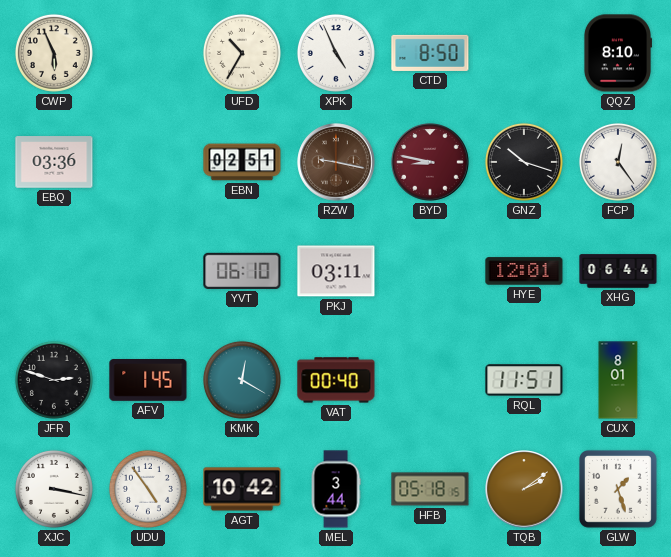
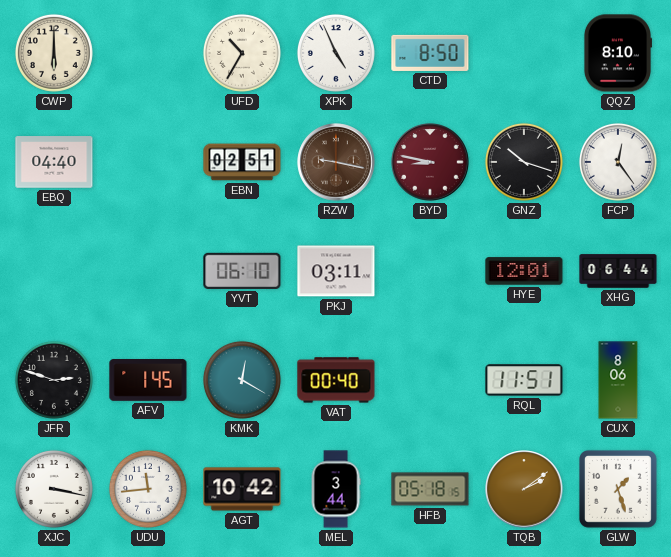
CWP: 5:56 -> 6:00 (54, 53)
EBQ: 03:36 -> 04:40 (54, 162)
CUX: 8:01 -> 8:06 (618, 380)
UDU: 4:54 -> 11:44 (148, 489)
